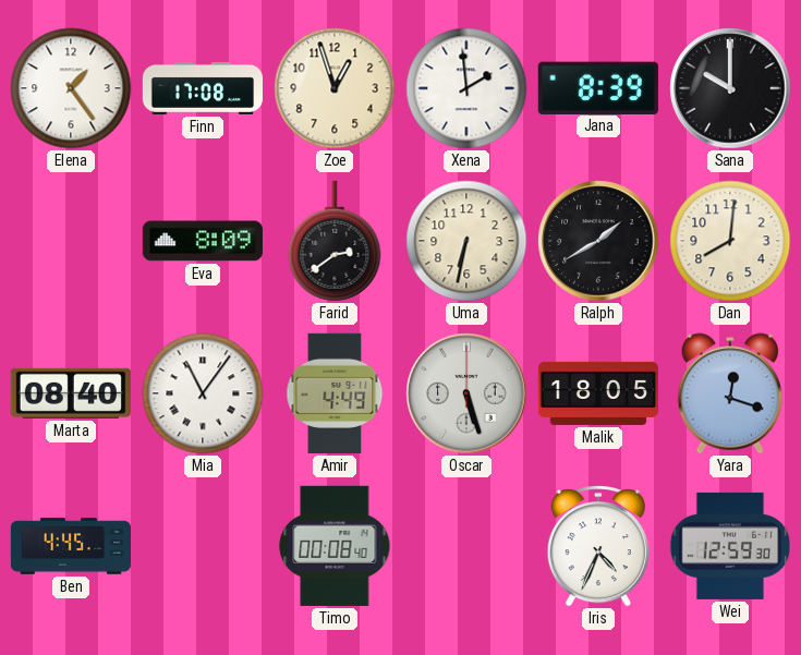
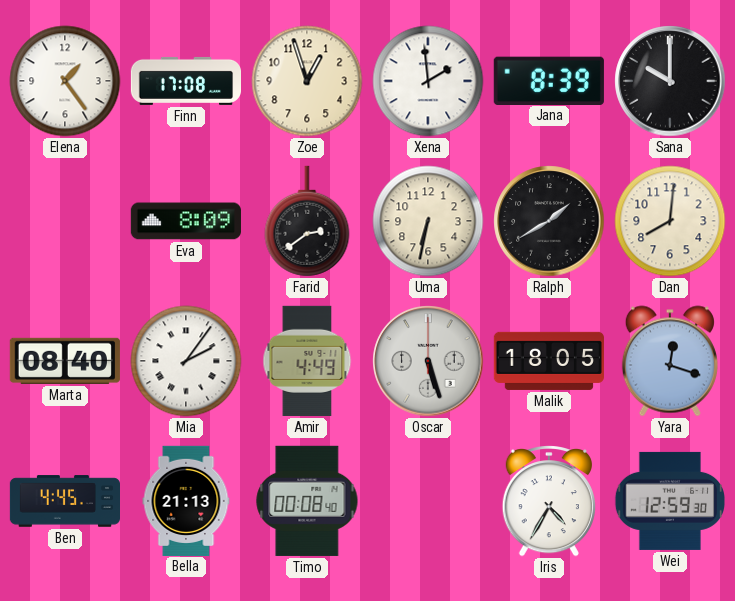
Mia: 11:06 -> 2:06 (186, 361)
Bella: none -> 21:13 (186, 500)
Iris: 4:34 -> 4:35 (549, 502)
